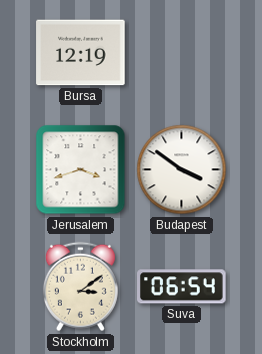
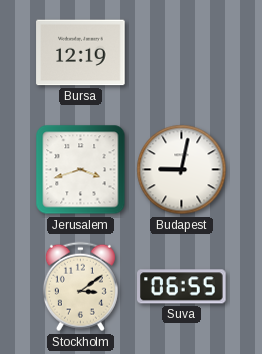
Budapest: 3:51 -> 9:02 (182, 170)
Suva: 06:54 -> 06:55 (182, 287)
